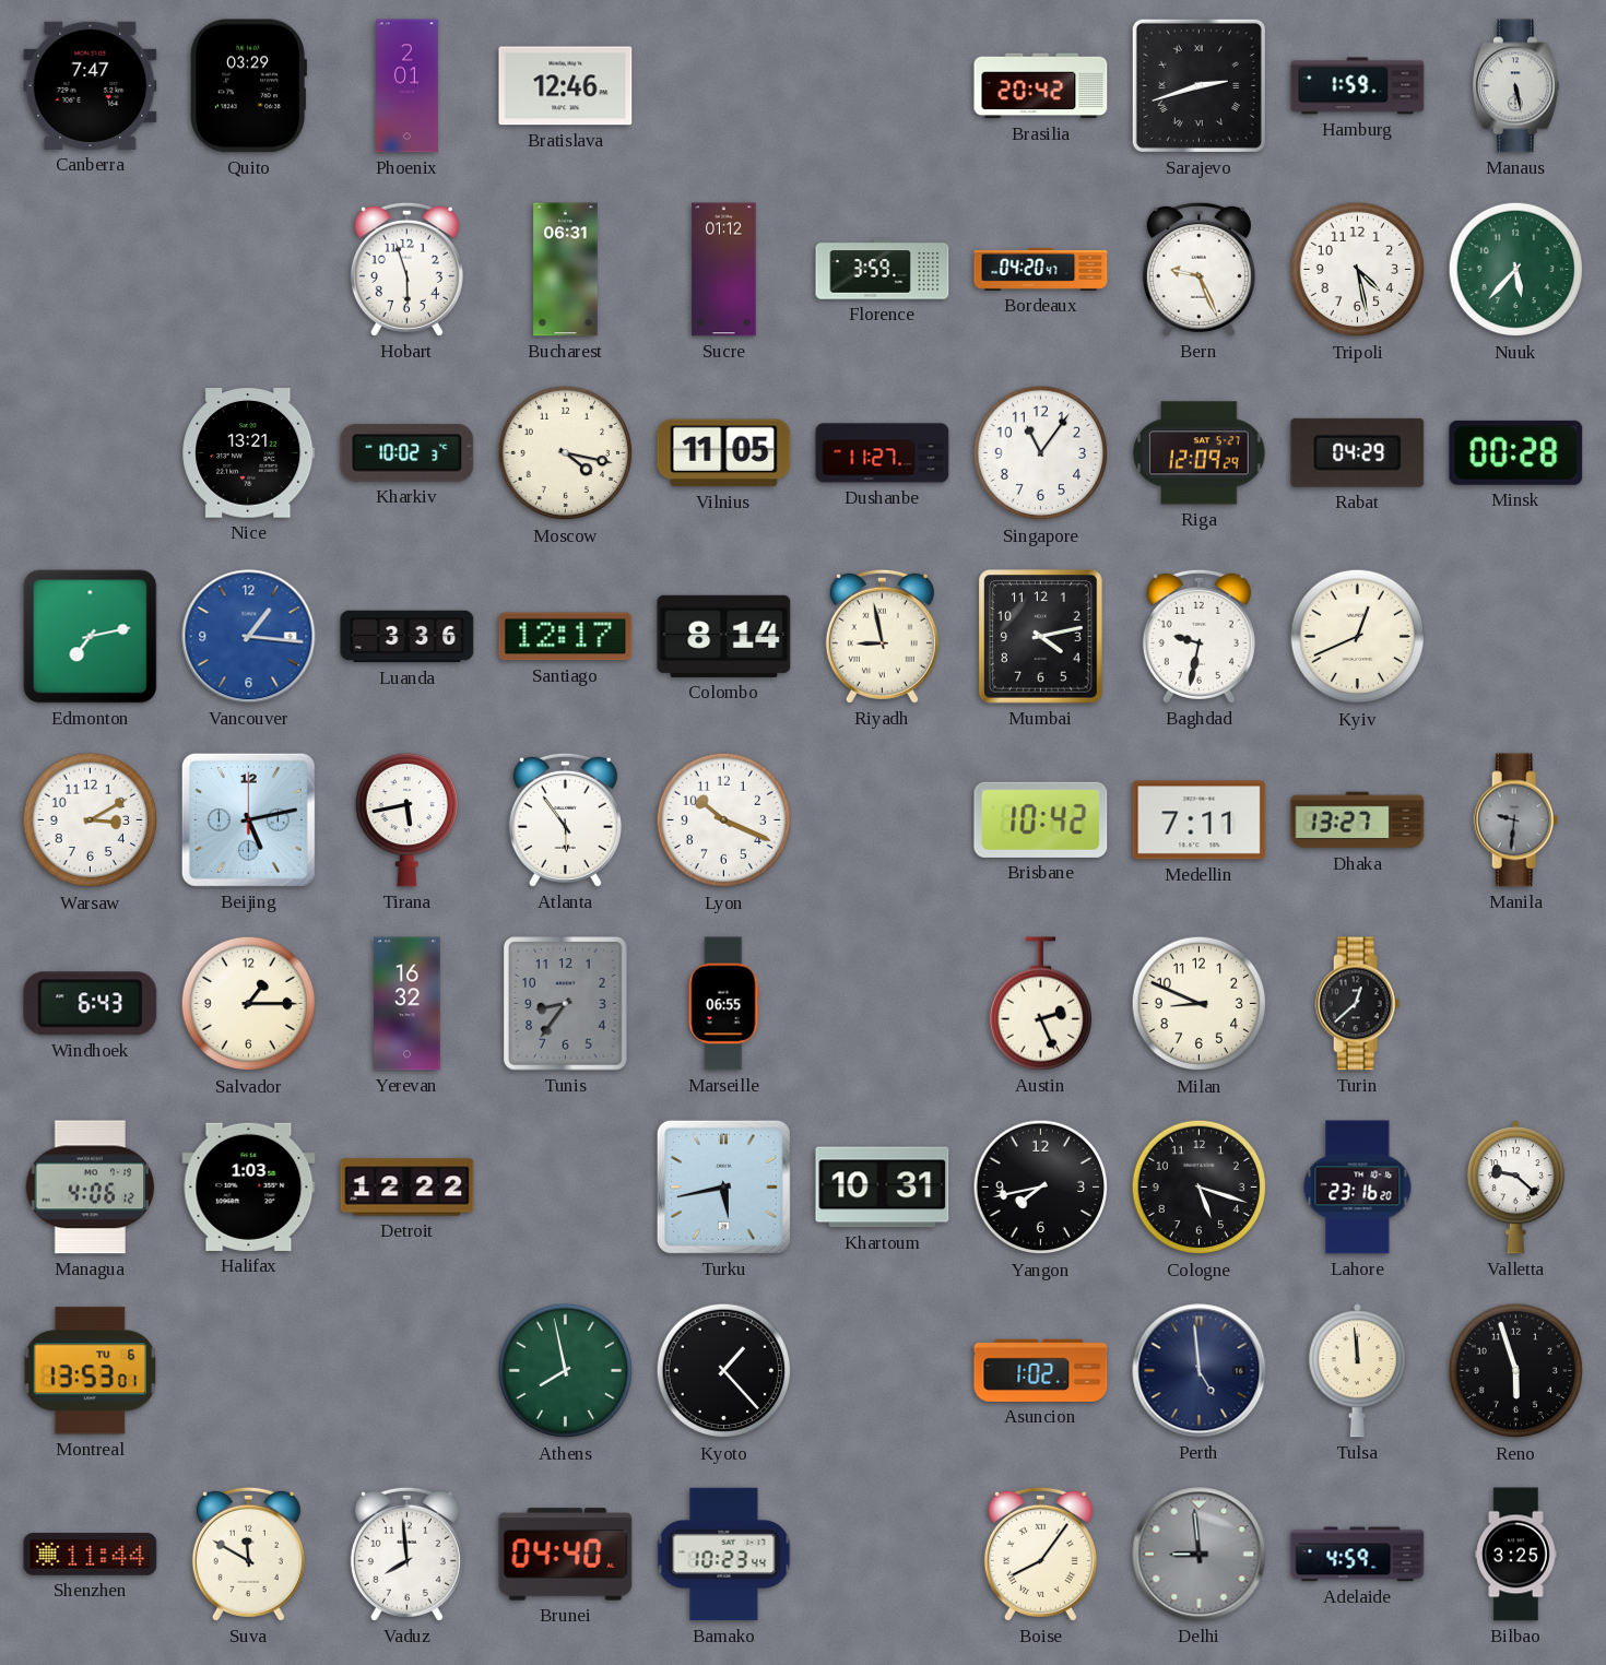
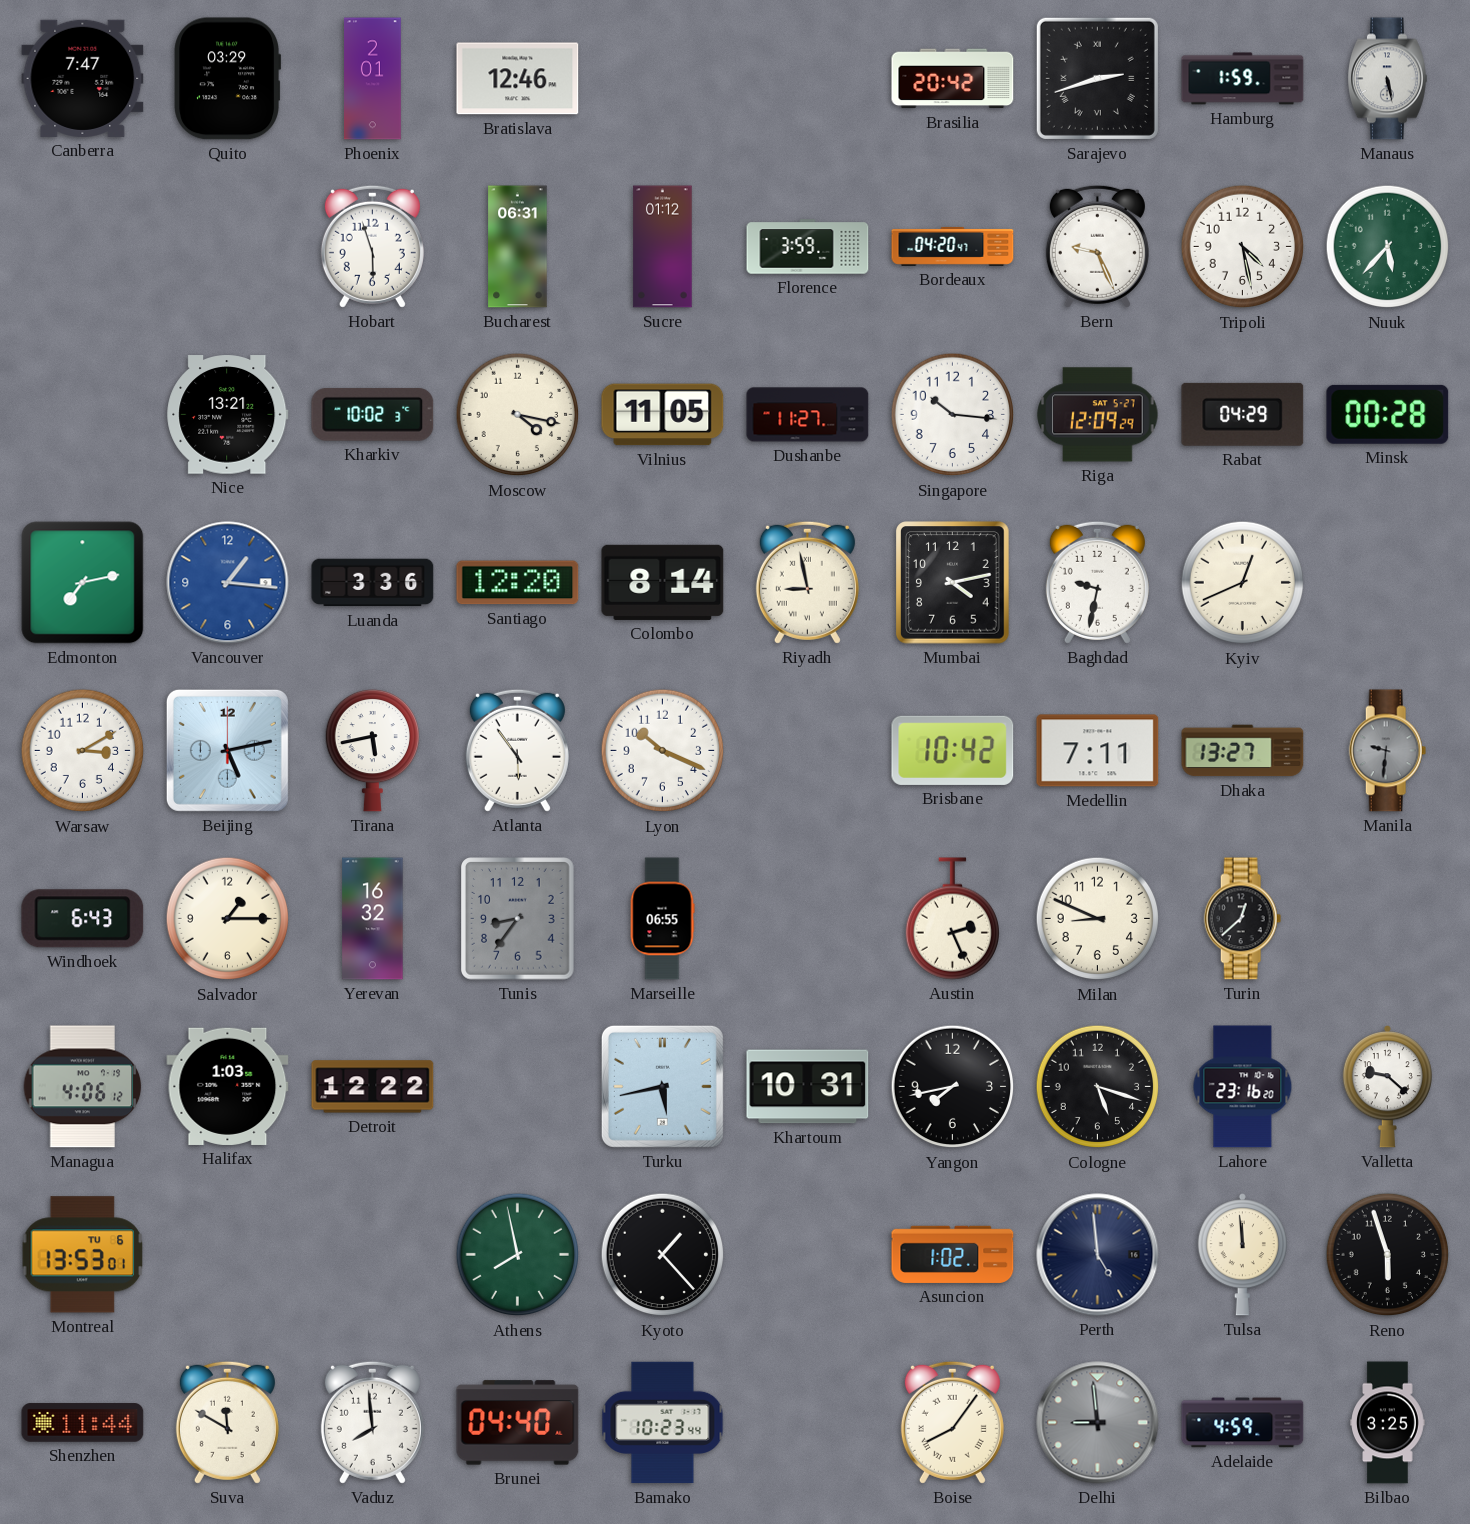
Singapore: 11:06 -> 10:16 (953, 415)
Santiago: 12:17 -> 12:20 (518, 583)
